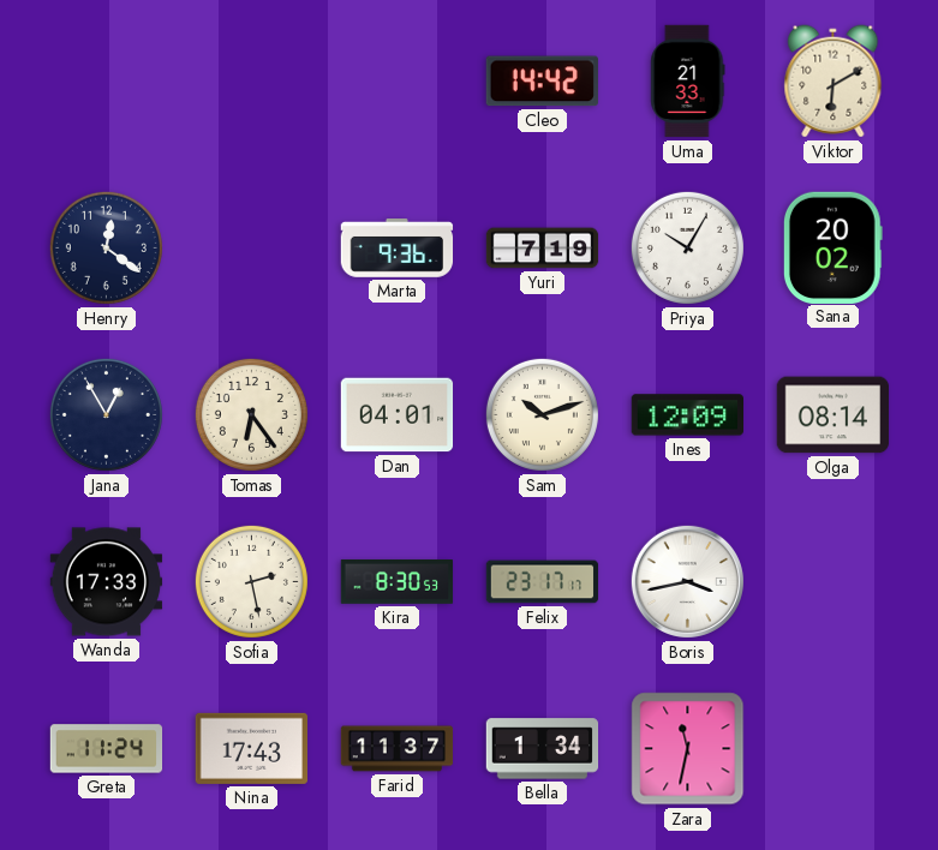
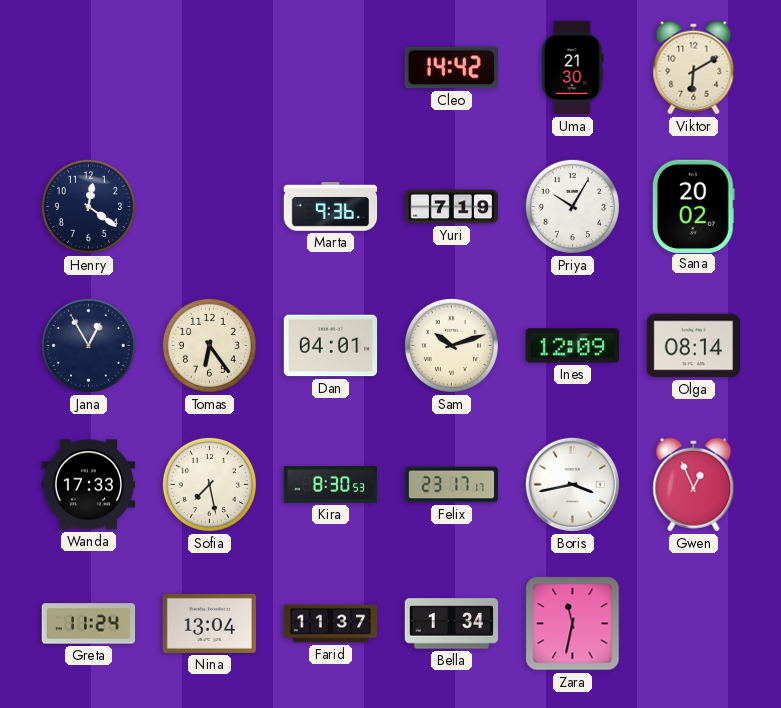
Uma: 21:33 -> 21:30 (573, 68)
Sofia: 2:28 -> 7:28 (209, 484)
Gwen: none -> 12:56 (694, 485)
Nina: 17:43 -> 13:04 (209, 623)
